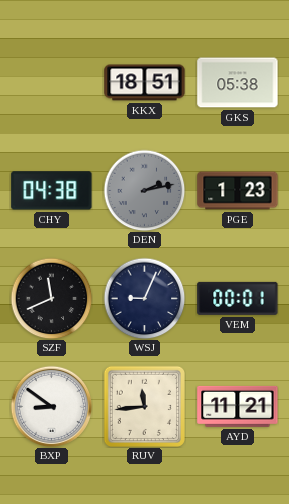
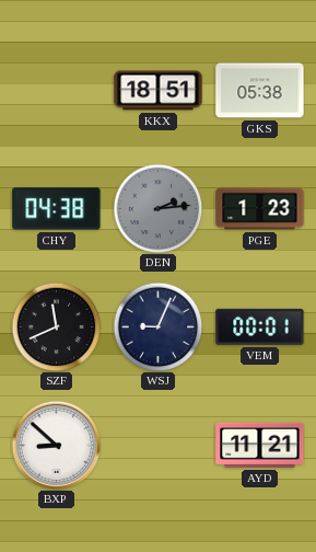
DEN: 2:13 -> 2:14 (157, 208)
BXP: 8:51 -> 8:52 (56, 445)
RUV: 11:44 -> none (144, 406)
